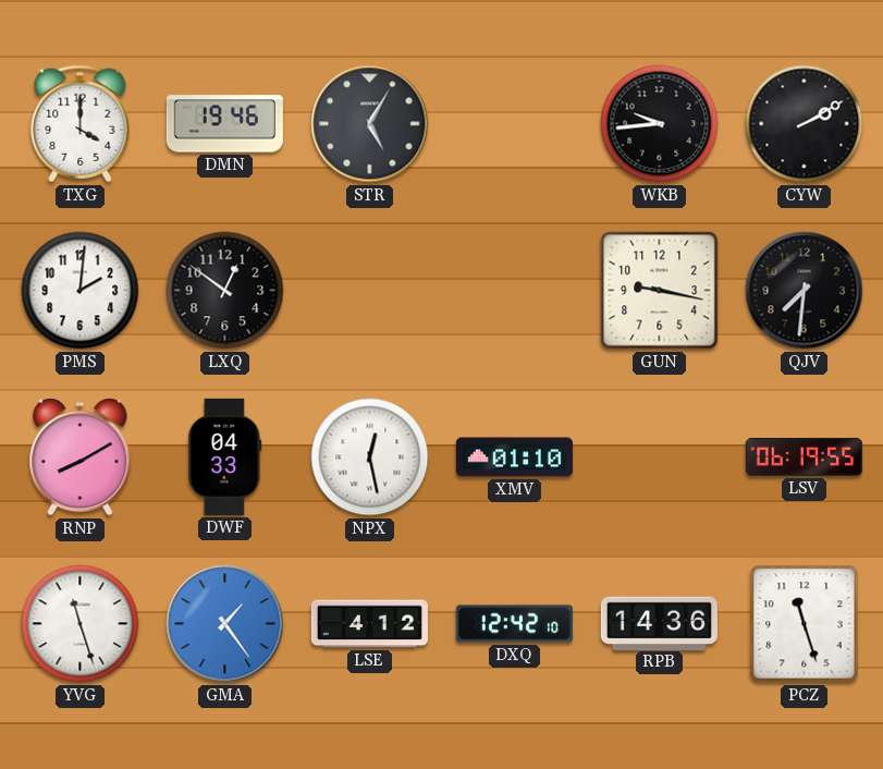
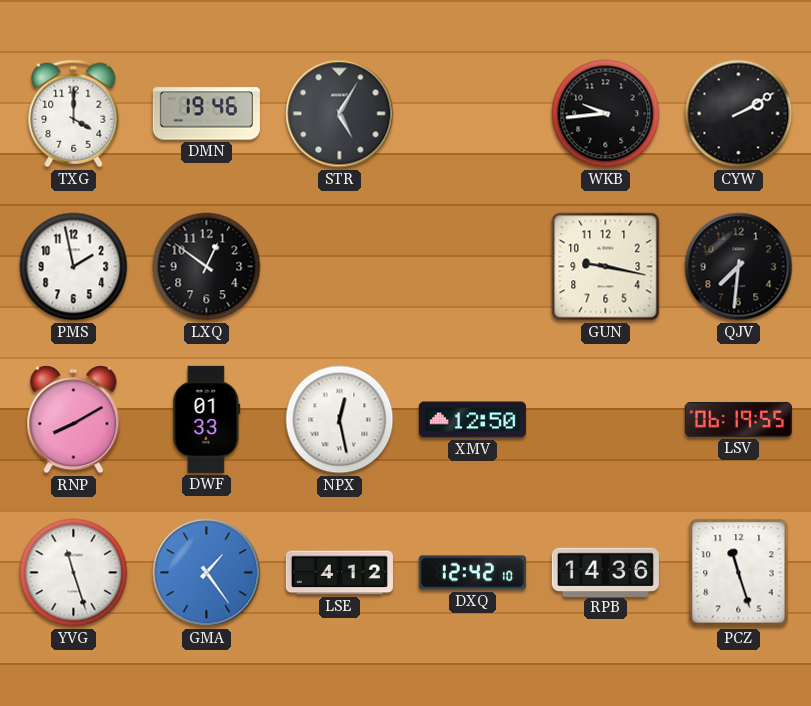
PMS: 2:01 -> 1:58 (74, 267)
DWF: 04:33 -> 01:33 (207, 419)
XMV: 01:10 -> 12:50 (472, 420)
